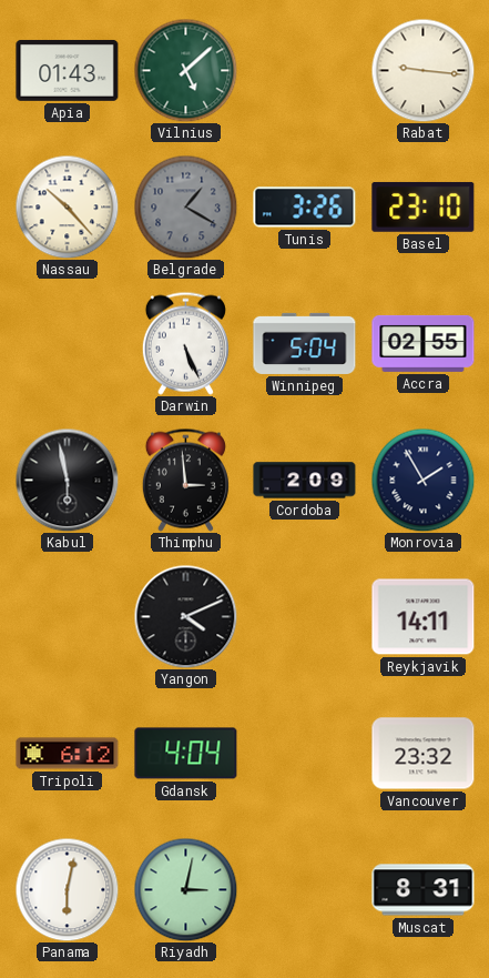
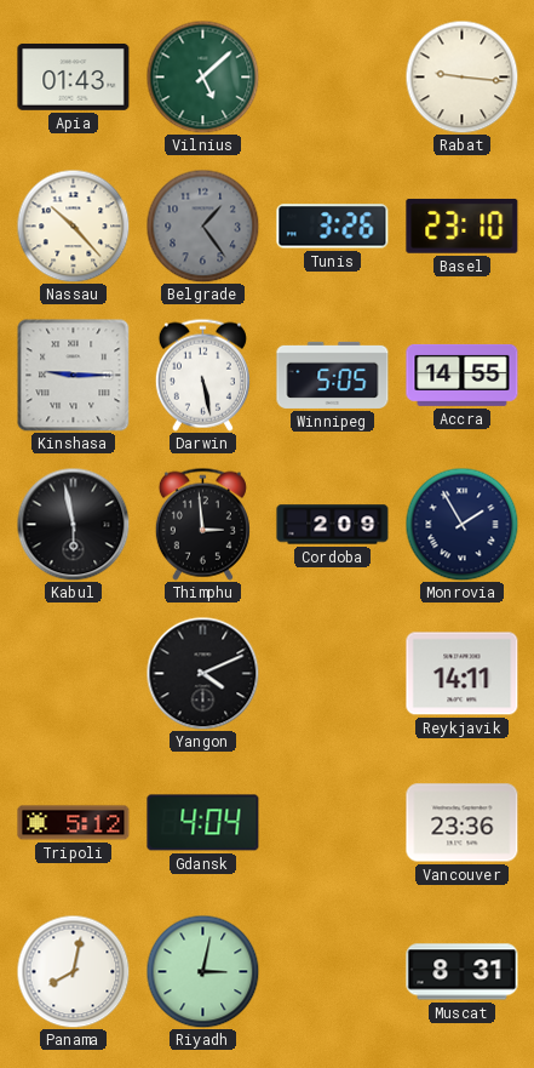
Belgrade: 1:20 -> 1:24 (202, 225)
Kinshasa: none -> 9:15 (73, 375)
Darwin: 5:26 -> 5:28 (202, 375)
Winnipeg: 5:04 -> 5:05 (333, 375)
Accra: 02:55 -> 14:55 (463, 375)
Tripoli: 6:12 -> 5:12 (74, 823)
Vancouver: 23:32 -> 23:36 (463, 823)
Panama: 6:02 -> 8:02 (73, 971)
